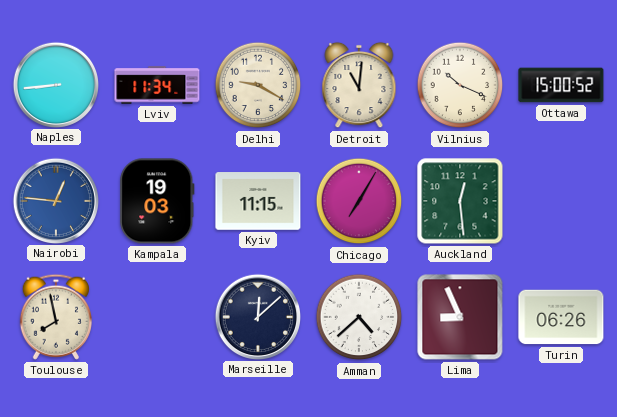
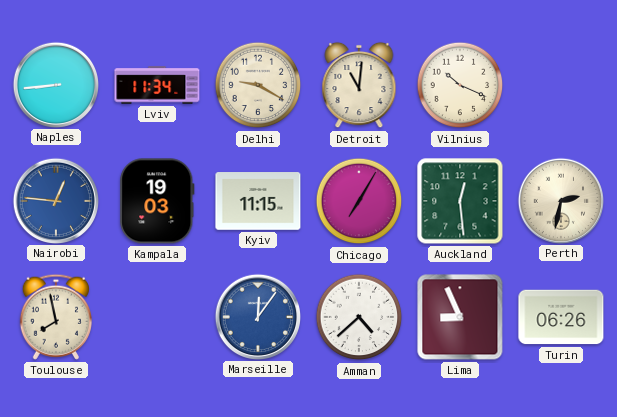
Ottawa: 15:00 -> none (561, 85)
Perth: none -> 2:32 (560, 200)
Marseille: 12:08 -> 12:06 (257, 316)
Marseille dial: navy -> blue (257, 316)
